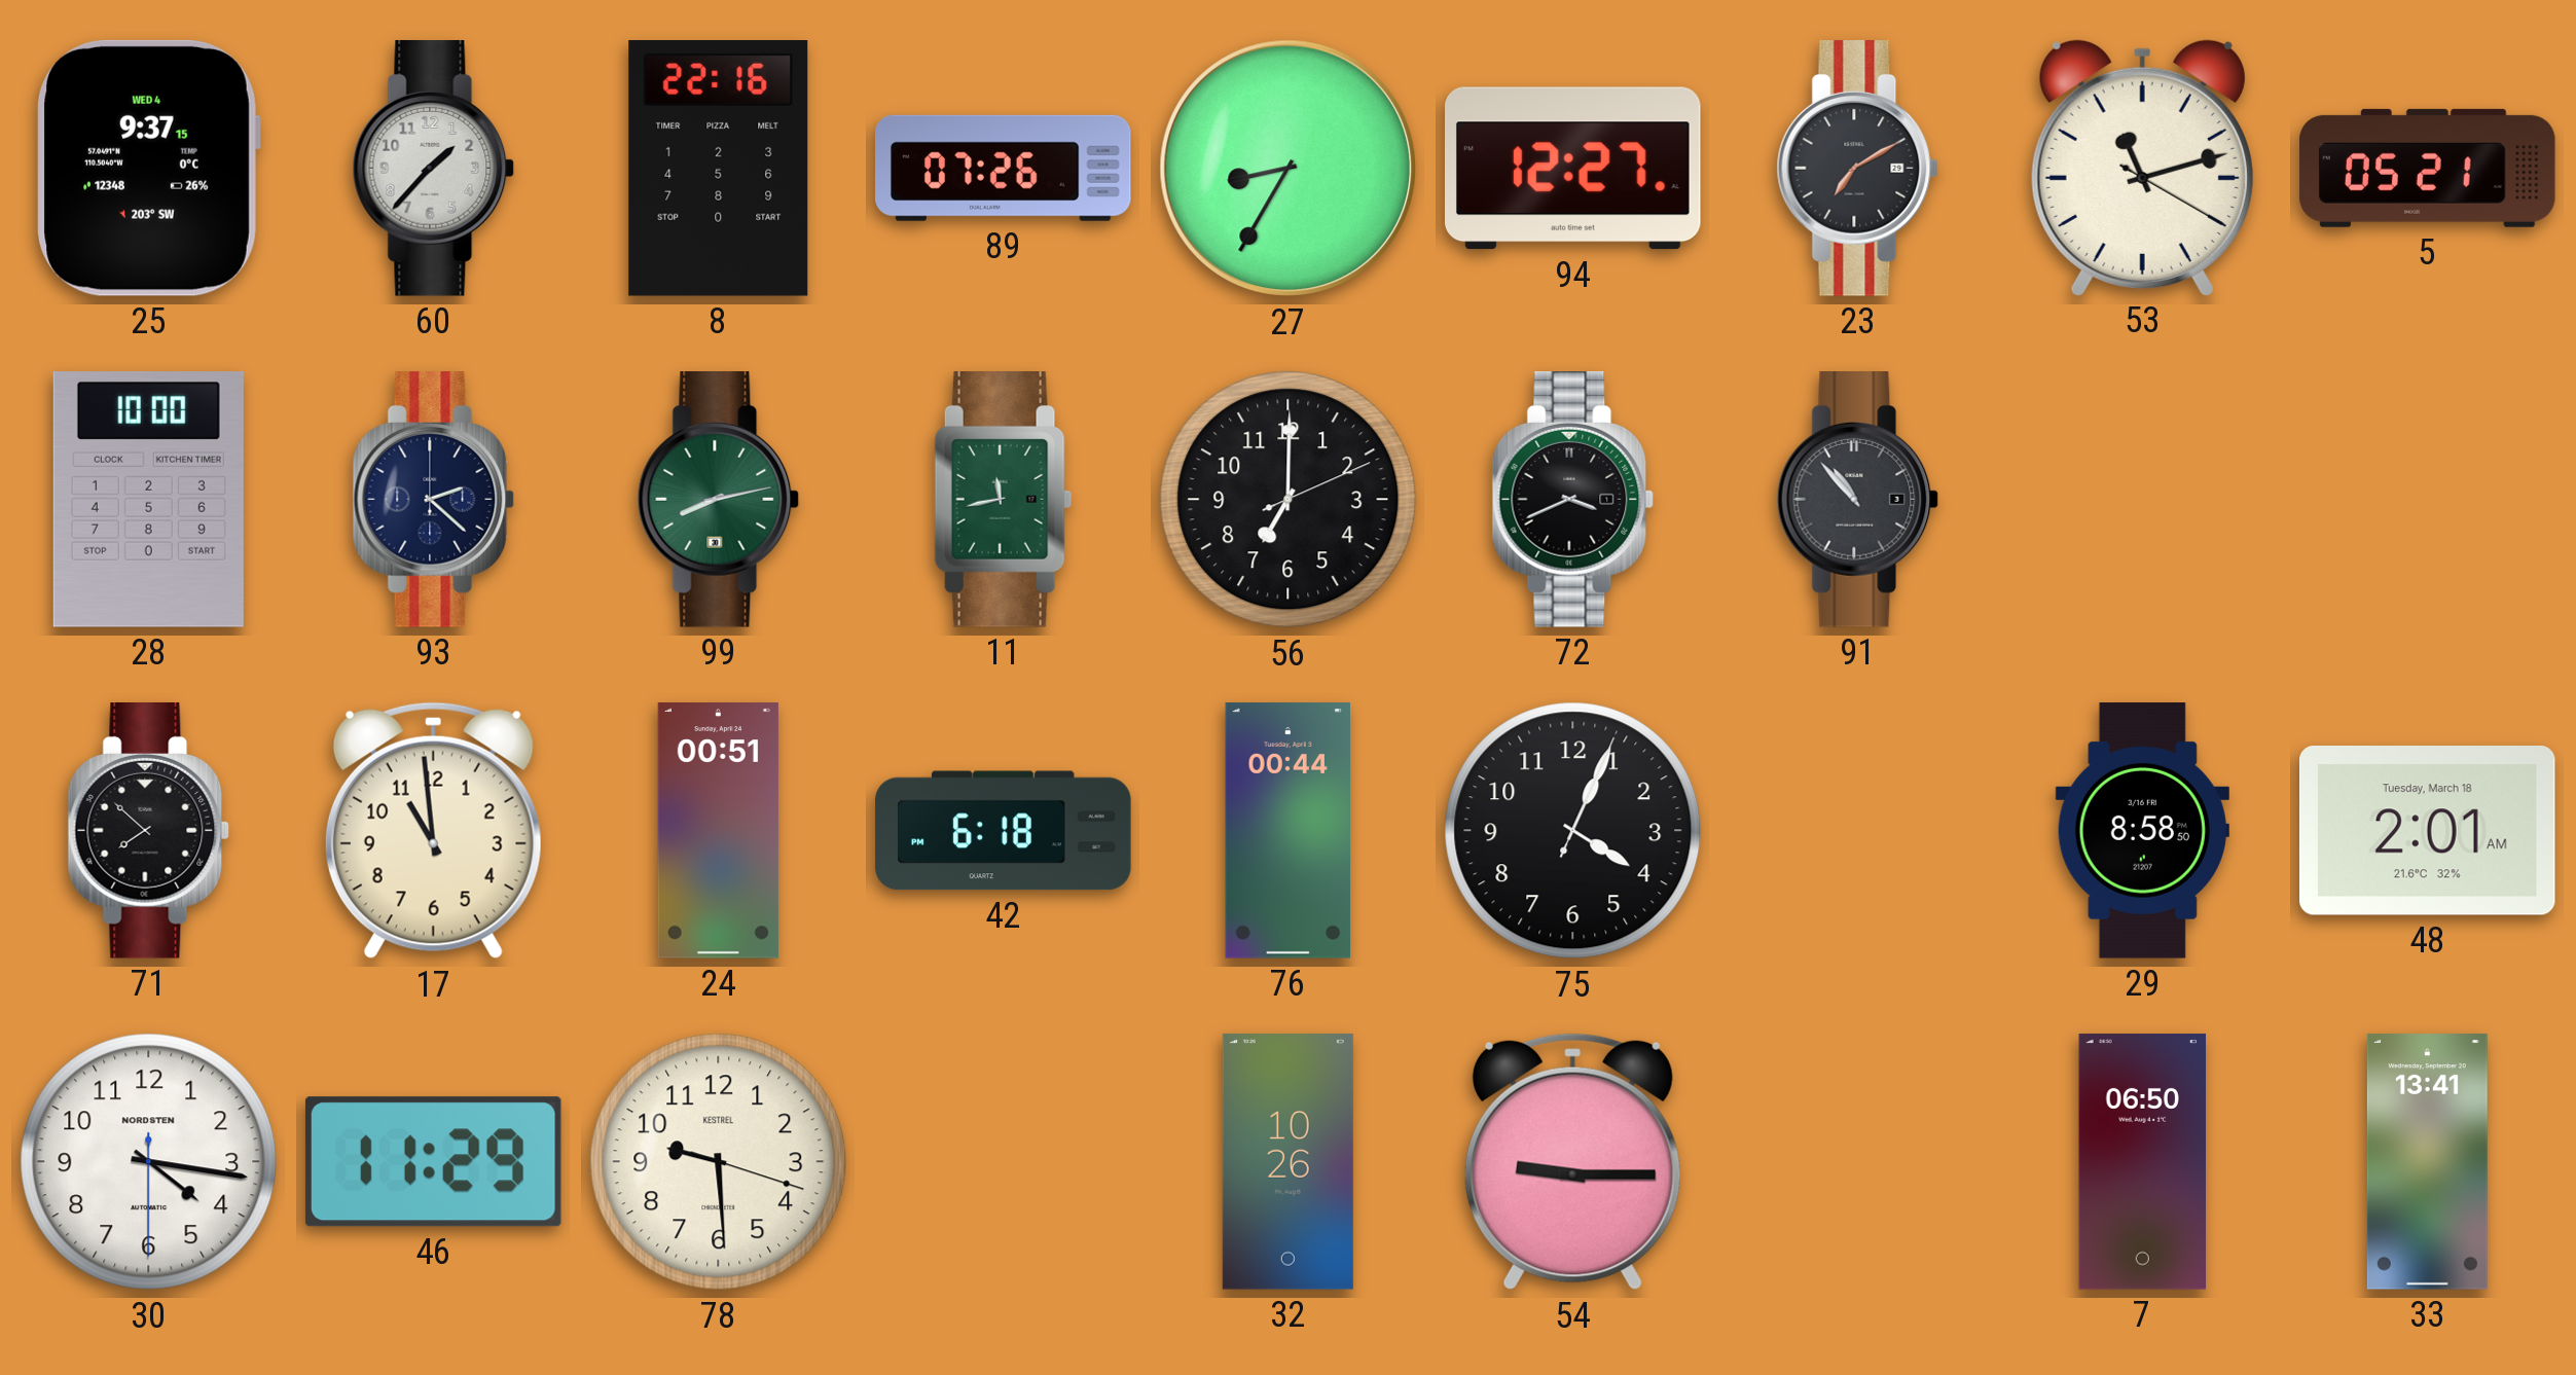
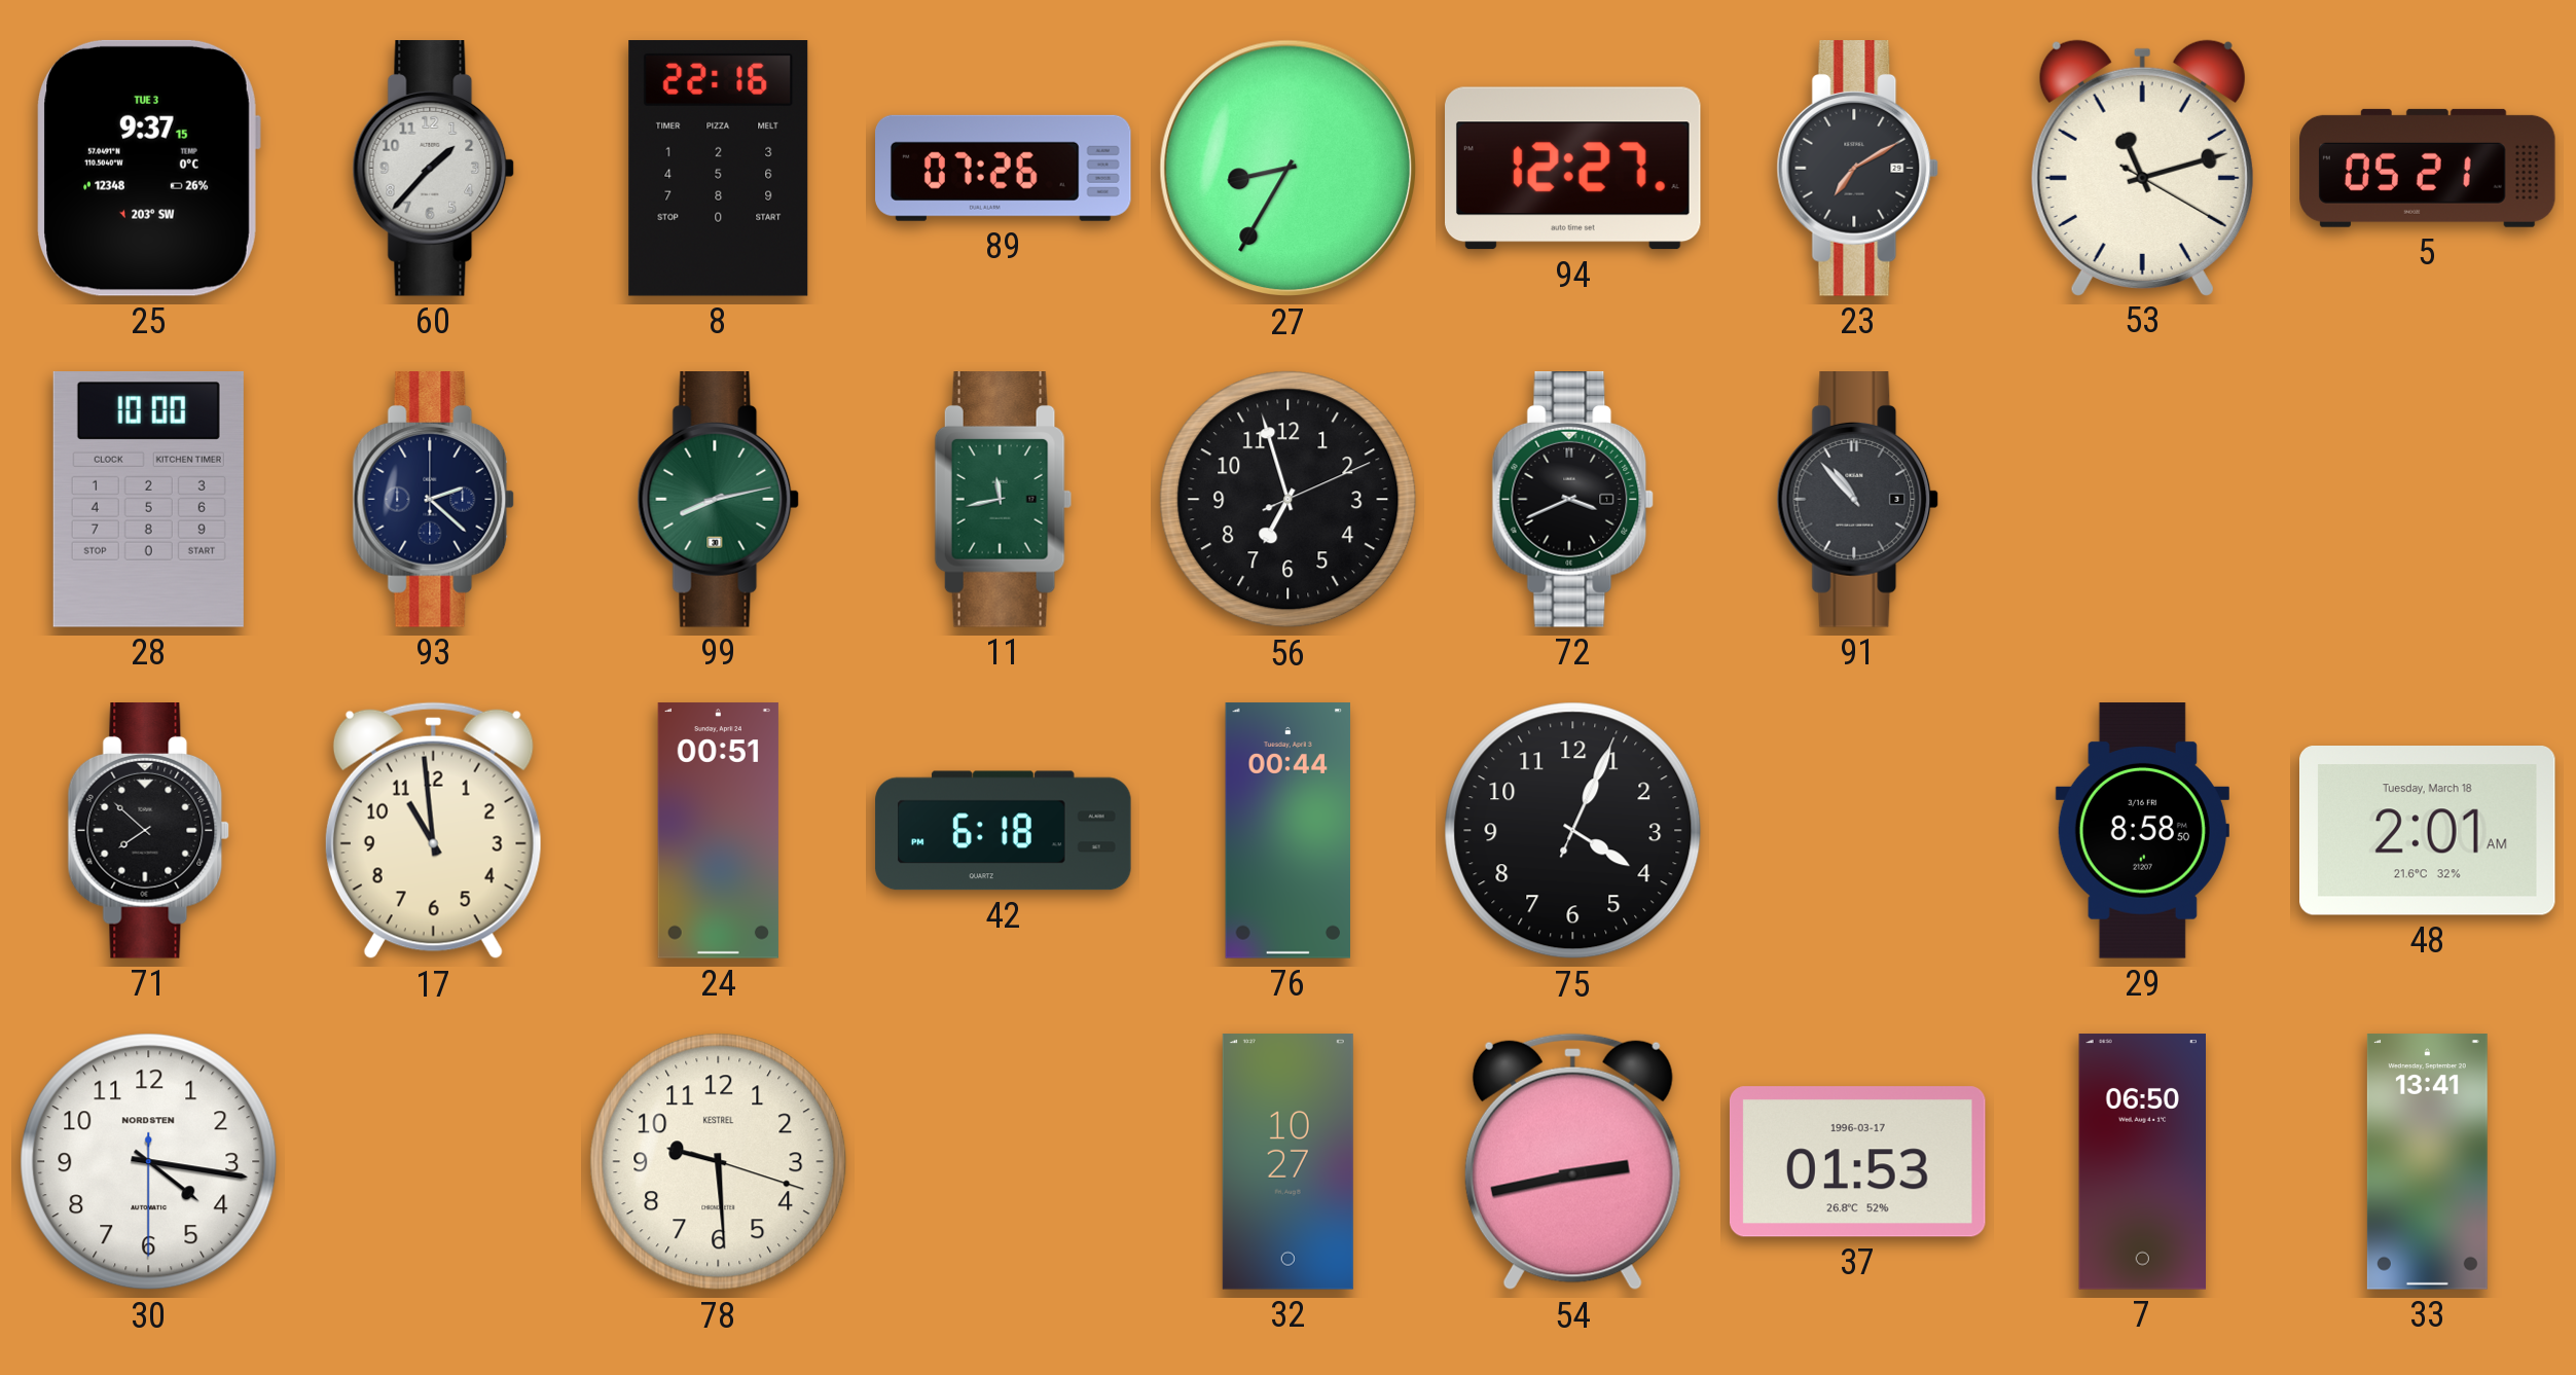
25 date: WED 4 -> TUE 3 (148, 168)
56: 7:00 -> 6:57 (1289, 500)
46: 11:29 -> none (433, 1162)
32: 10:26 -> 10:27 (1287, 1162)
54: 9:15 -> 2:43 (1572, 1162)
37: none -> 01:53 (1857, 1162)
